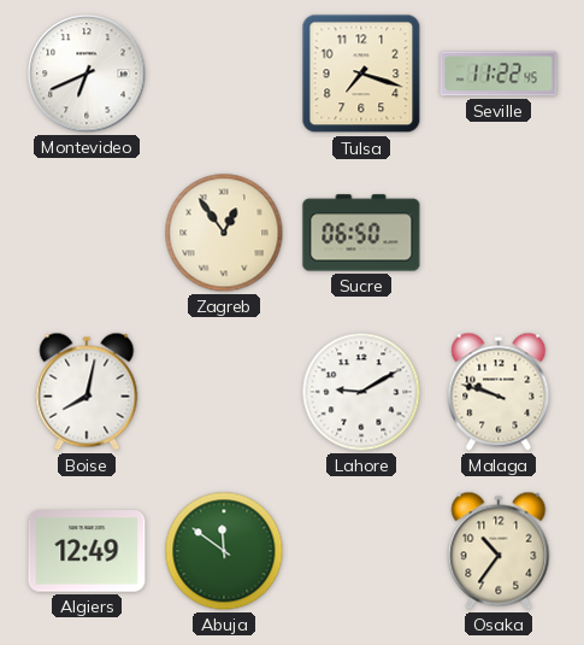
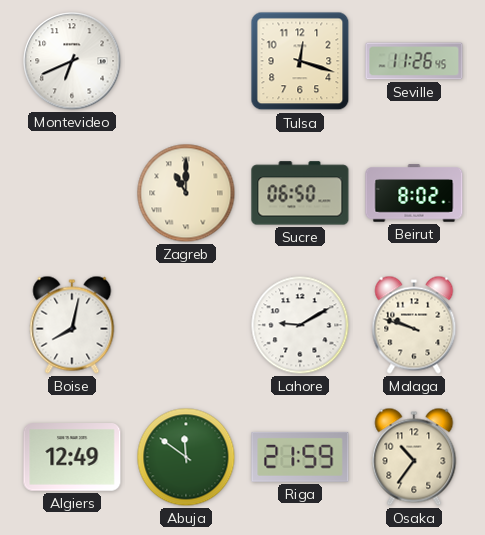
Tulsa: 7:18 -> 12:18 (300, 61)
Seville: 11:22 -> 11:26 (414, 61)
Zagreb: 12:54 -> 11:00 (186, 193)
Beirut: none -> 8:02 (414, 193)
Riga: none -> 21:59 (300, 457)
